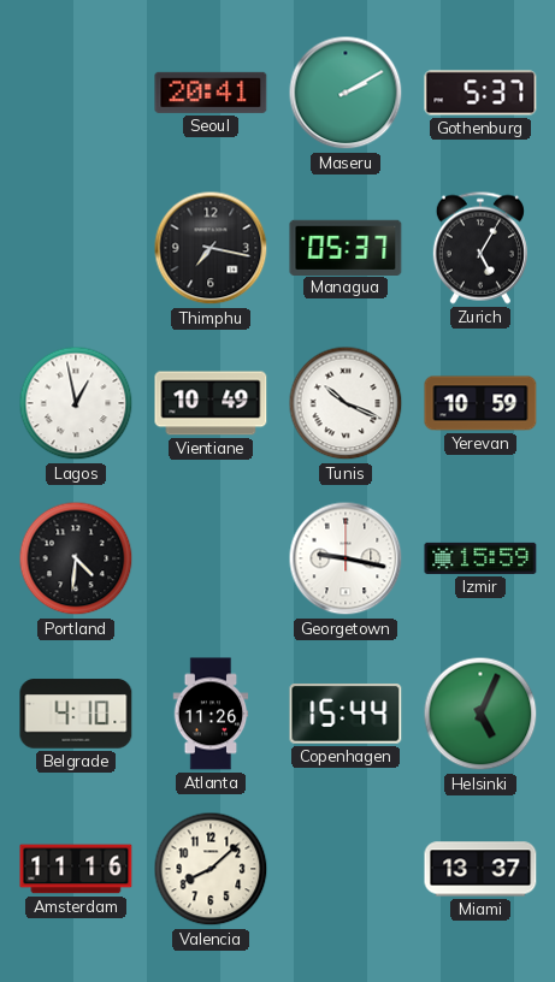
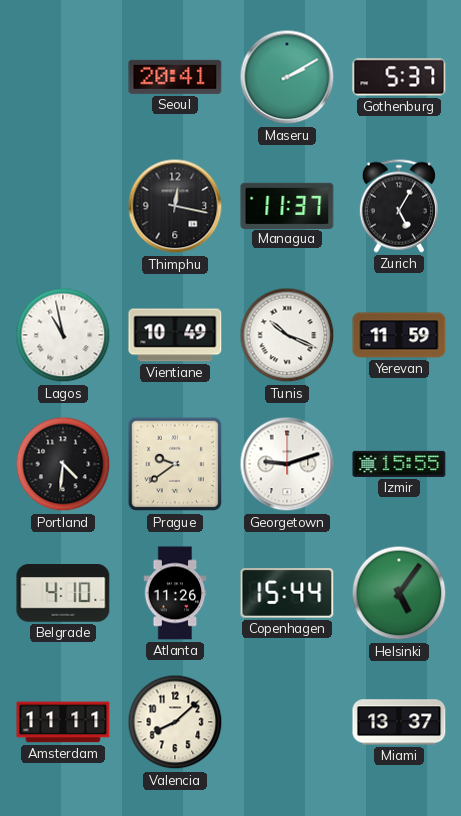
Thimphu: 7:17 -> 12:17 (175, 206)
Managua: 05:37 -> 11:37 (287, 205)
Lagos: 12:58 -> 10:58 (63, 335)
Yerevan: 10:59 -> 11:59 (399, 335)
Prague: none -> 9:39 (175, 464)
Georgetown: 9:17 -> 9:12 (287, 464)
Izmir: 15:59 -> 15:55 (399, 464)
Helsinki: 5:04 -> 5:06 (399, 593)
Amsterdam: 11:16 -> 11:11 (63, 722)
